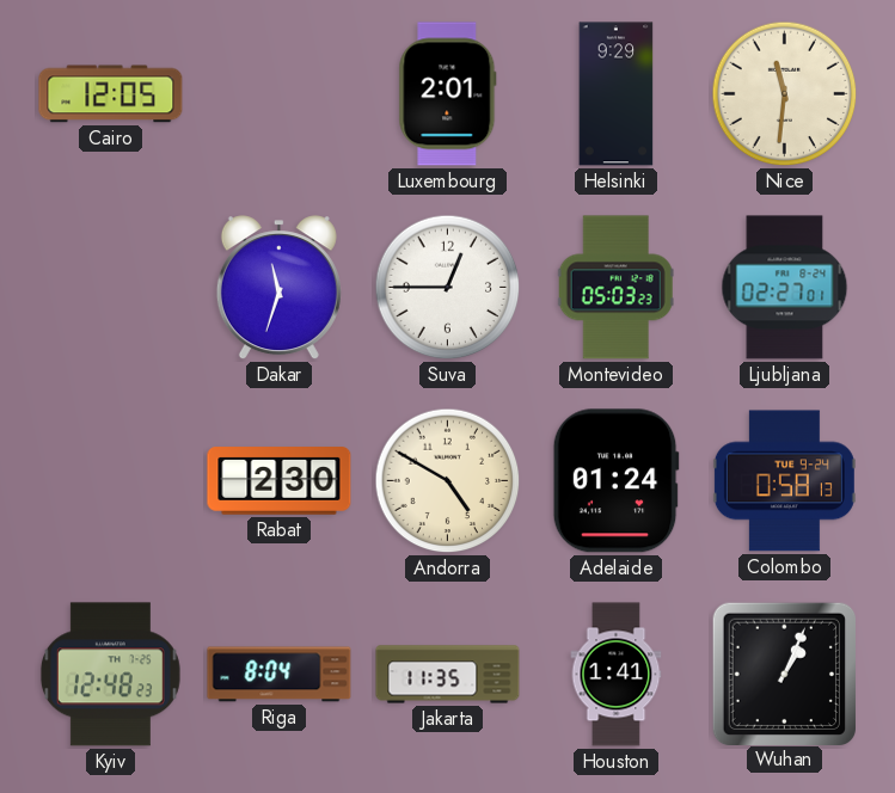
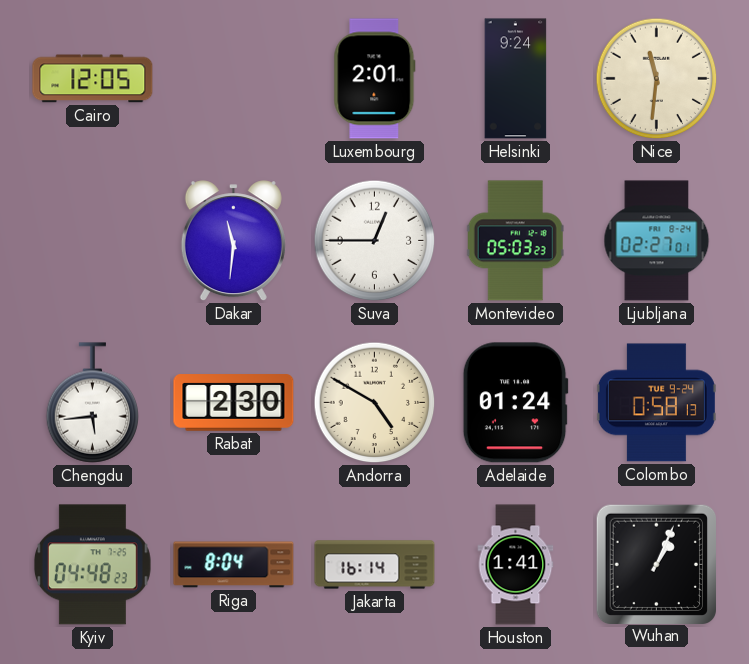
Helsinki: 9:29 -> 9:24 (516, 79)
Dakar: 11:33 -> 11:31 (233, 241)
Chengdu: none -> 5:44 (93, 403)
Kyiv: 12:48 -> 04:48 (92, 565)
Jakarta: 11:35 -> 16:14 (375, 565)
